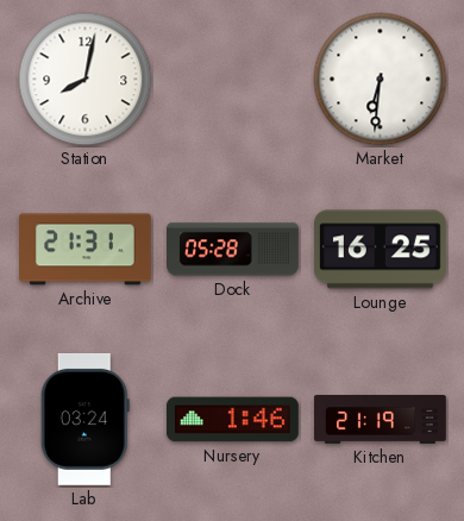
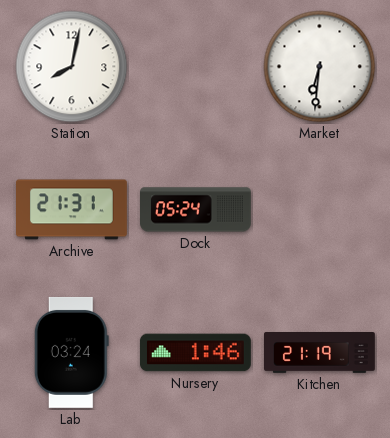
Dock: 05:28 -> 05:24 (196, 210)
Lounge: 16:25 -> none (381, 250)
